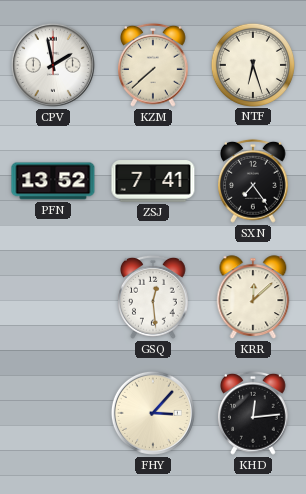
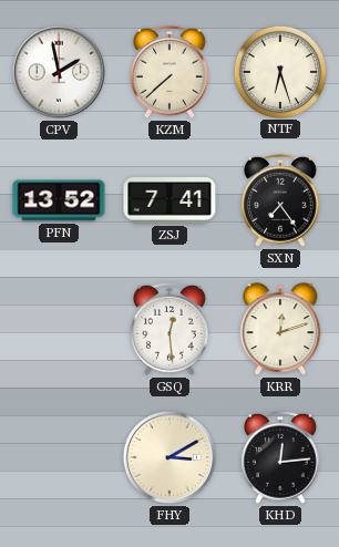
KRR: 12:08 -> 12:12 (280, 329)
FHY: 3:07 -> 3:10 (169, 457)
